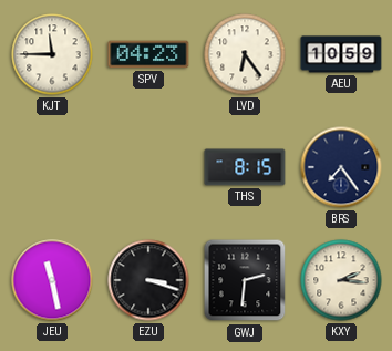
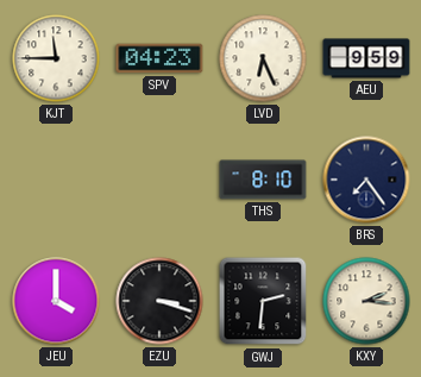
LVD: 6:24 -> 6:26 (263, 58)
AEU: 10:59 -> 9:59 (366, 58)
THS: 8:15 -> 8:10 (263, 180)
JEU: 11:28 -> 4:00 (56, 301)
